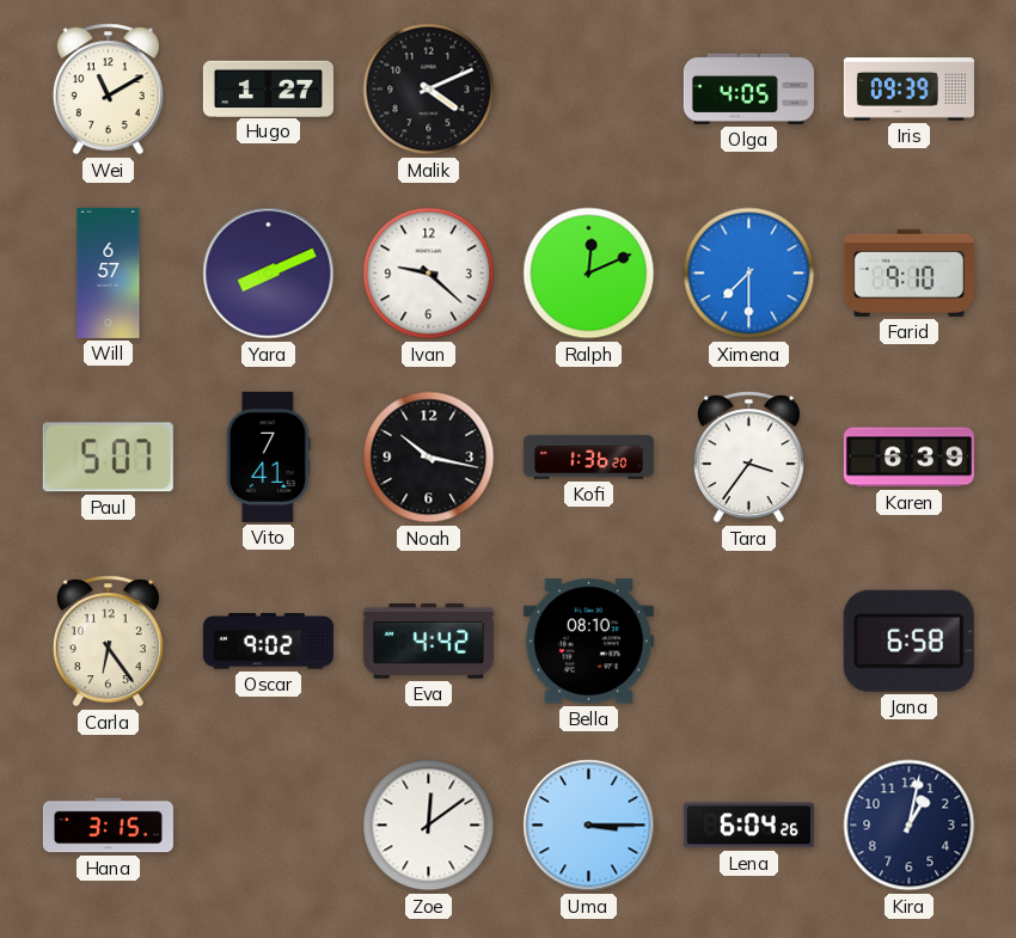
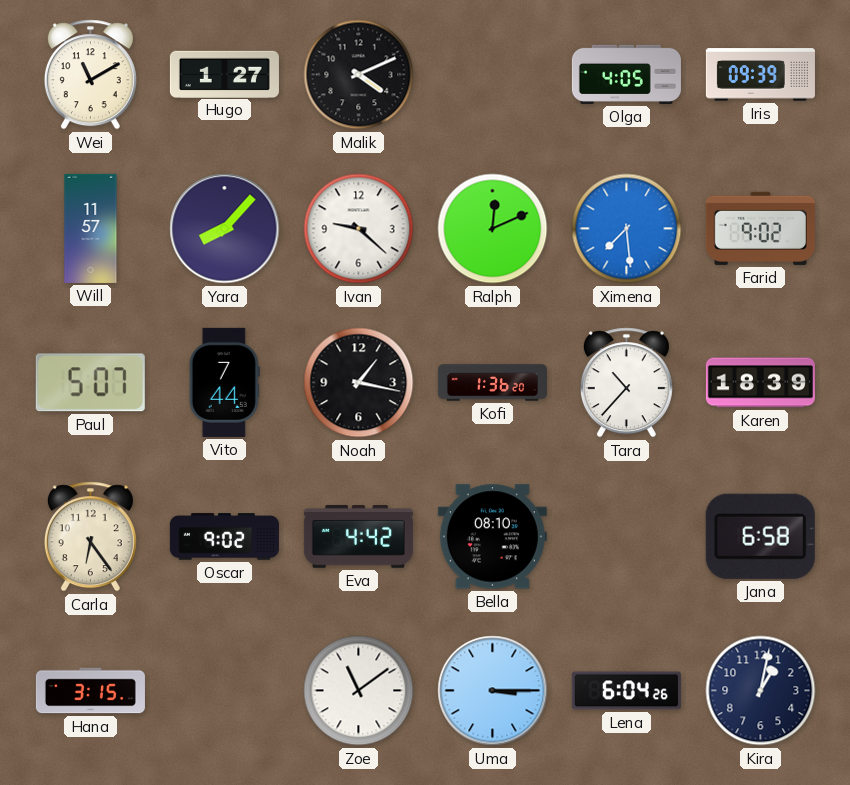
Will: 6:57 -> 11:57 (91, 228)
Yara: 8:11 -> 8:07 (225, 229)
Ximena: 7:30 -> 7:29 (627, 229)
Farid: 9:10 -> 9:02 (760, 228)
Vito: 7:41 -> 7:44 (224, 382)
Noah: 10:17 -> 1:17 (359, 383)
Tara: 3:36 -> 10:37 (626, 383)
Karen: 6:39 -> 18:39 (760, 383)
Zoe: 12:09 -> 11:09 (359, 691)
